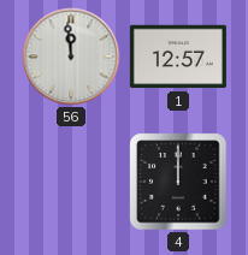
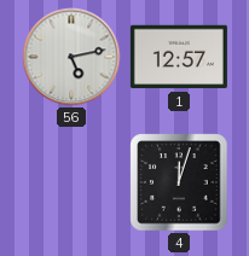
56: 11:59 -> 5:13 (71, 57)
4: 12:00 -> 12:03 (179, 182)
